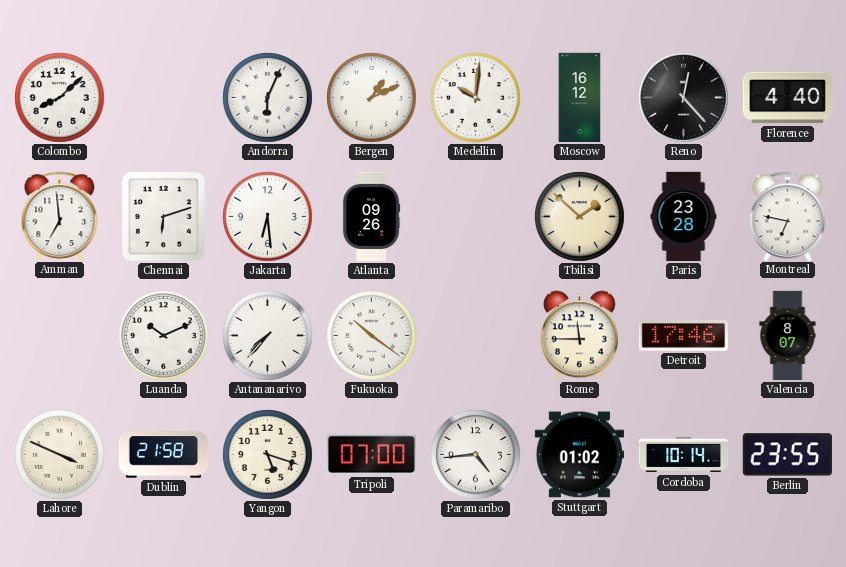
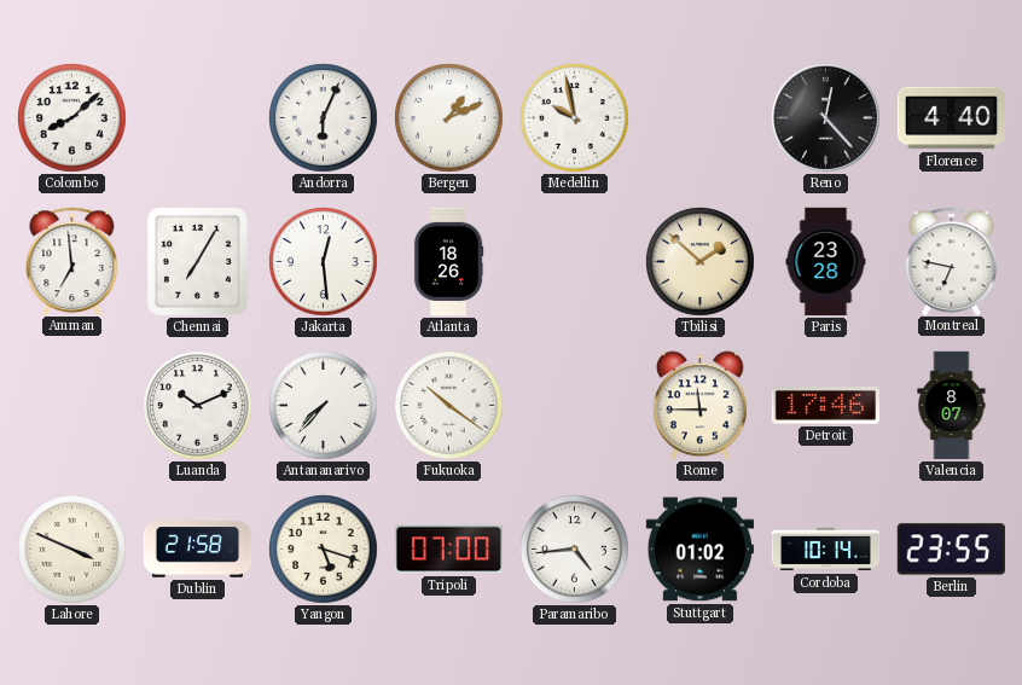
Medellin: 10:01 -> 9:58 (575, 118)
Moscow: 16:12 -> none (580, 98)
Chennai: 6:12 -> 7:05 (198, 262)
Jakarta: 6:29 -> 12:29 (324, 262)
Atlanta: 09:26 -> 18:26 (448, 262)
